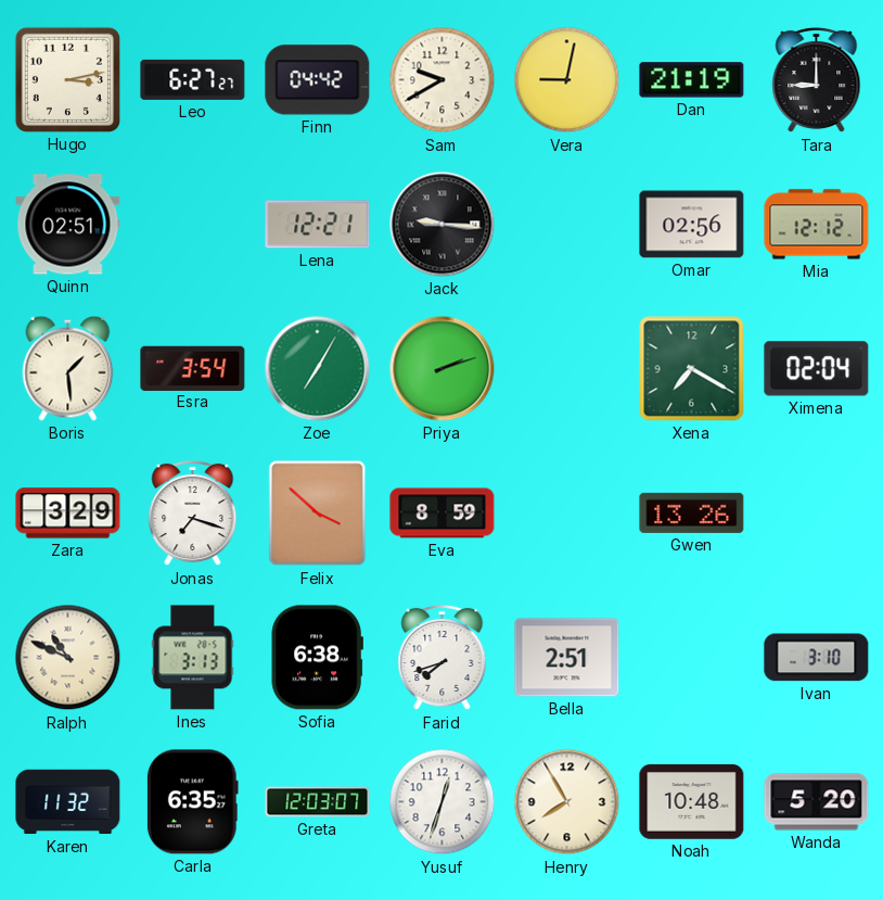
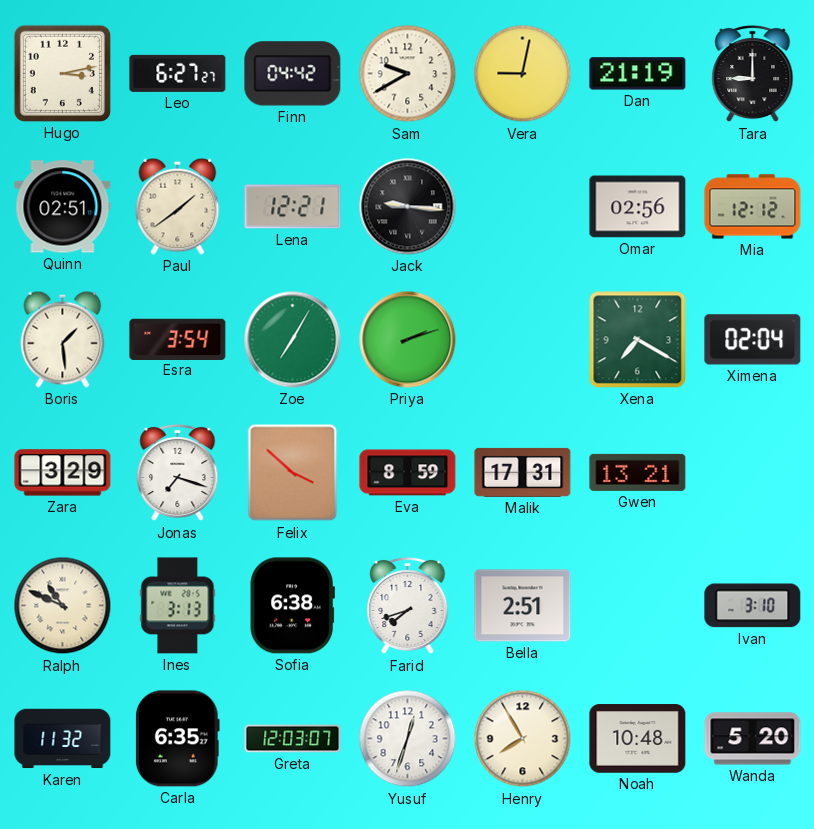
Paul: none -> 1:39 (178, 206)
Malik: none -> 17:31 (523, 472)
Gwen: 13:26 -> 13:21 (638, 472)
